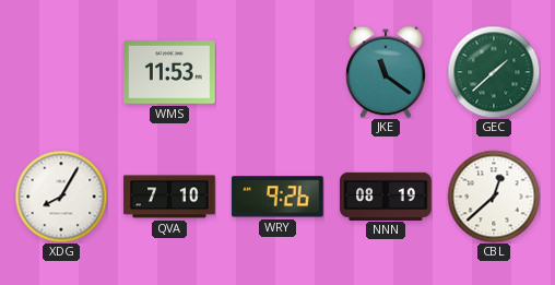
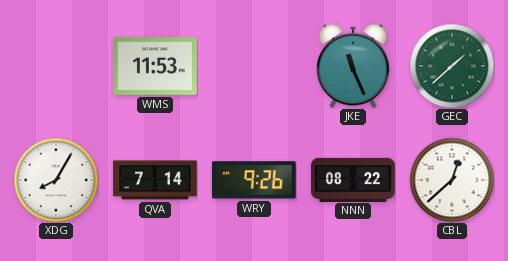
JKE: 11:21 -> 11:26 (354, 66)
QVA: 7:10 -> 7:14 (155, 180)
NNN: 08:19 -> 08:22 (353, 179)
